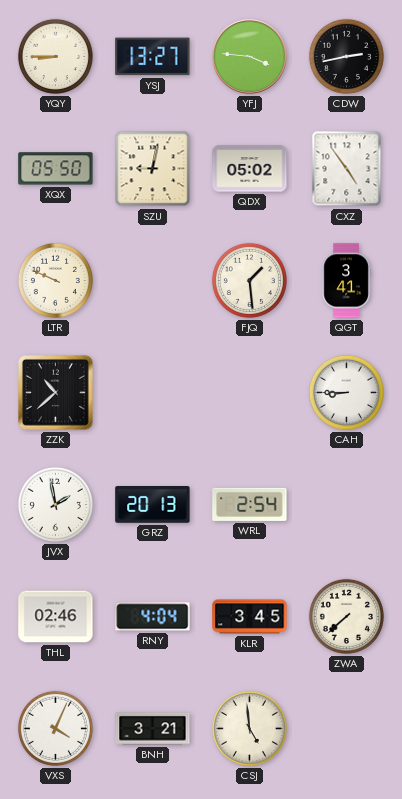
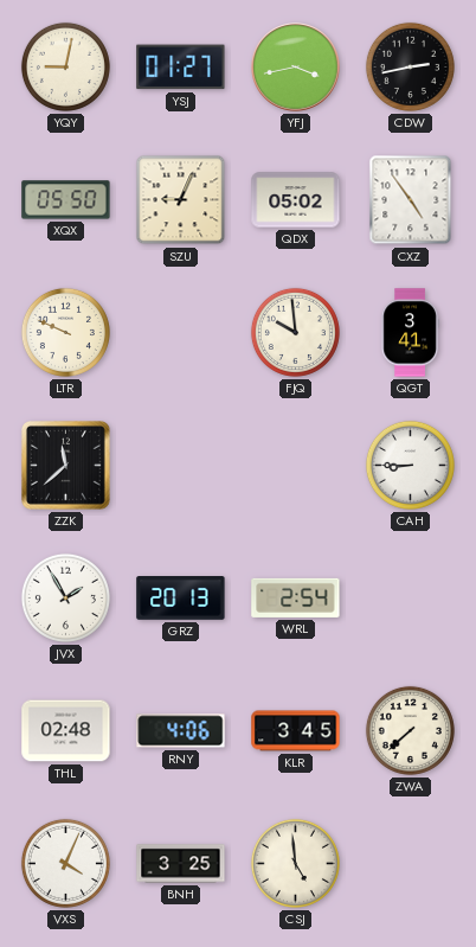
YQY: 8:45 -> 9:02 (65, 66)
YSJ: 13:27 -> 01:27 (181, 68)
YFJ: 3:46 -> 3:43 (296, 68)
SZU: 9:02 -> 9:04 (181, 200)
FJQ: 1:29 -> 9:59 (295, 332)
ZZK: 10:38 -> 11:38 (66, 466)
JVX: 1:58 -> 1:55 (65, 597)
THL: 02:46 -> 02:48 (66, 731)
RNY: 4:04 -> 4:06 (181, 731)
BNH: 3:21 -> 3:25 (181, 864)
